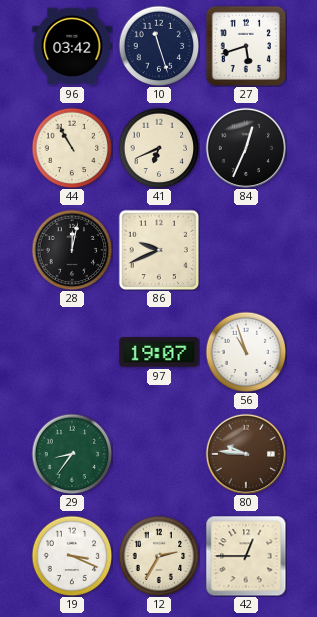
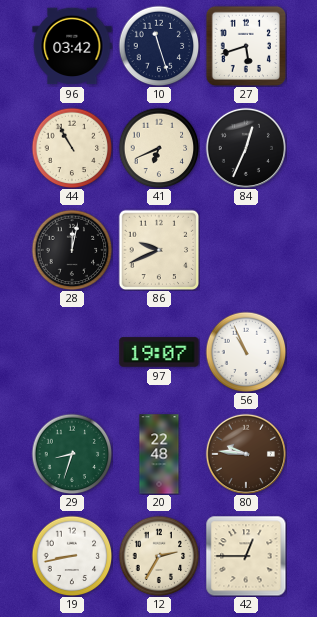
56: 10:57 -> 10:56 (246, 352)
29: 8:36 -> 8:33 (72, 454)
20: none -> 22:48 (159, 454)
19: 3:19 -> 8:43 (72, 556)
